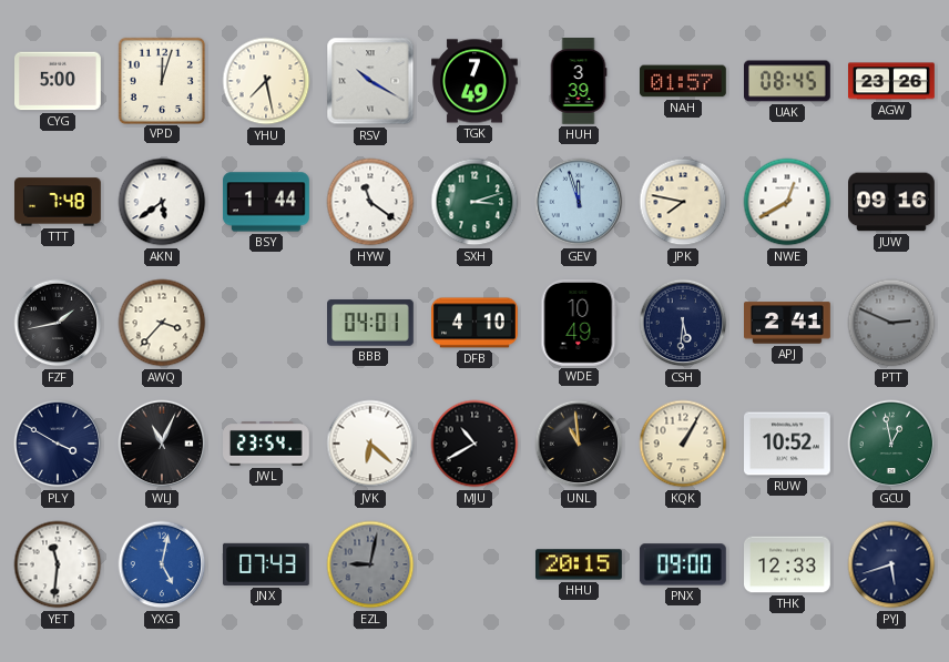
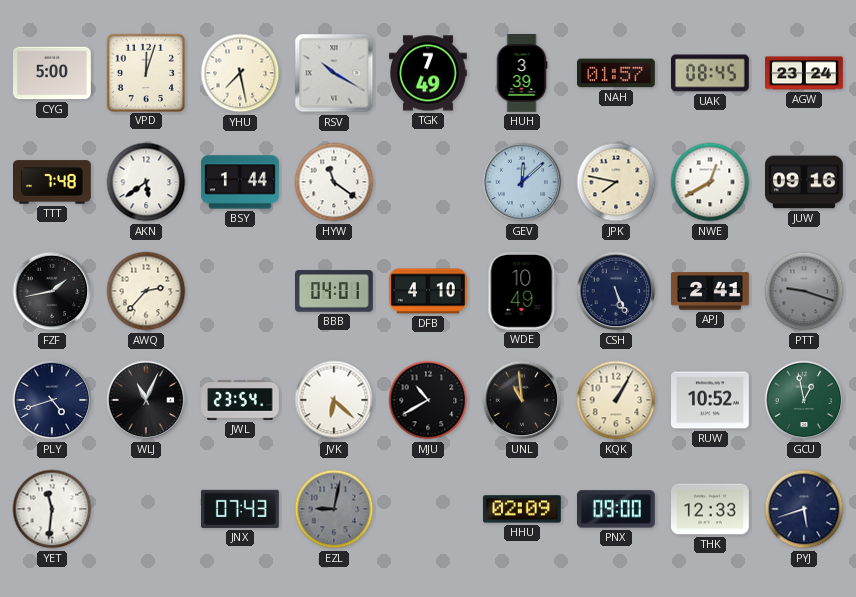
AGW: 23:26 -> 23:24 (804, 73)
SXH: 3:12 -> none (474, 202)
GEV: 11:57 -> 12:08 (522, 182)
AWQ: 3:37 -> 2:37 (146, 291)
CSH: 5:31 -> 5:26 (616, 291)
PTT: 2:49 -> 9:18 (804, 291)
PLY: 3:50 -> 4:42 (52, 400)
YXG: 5:02 -> none (162, 564)
HHU: 20:15 -> 02:09 (523, 509)
